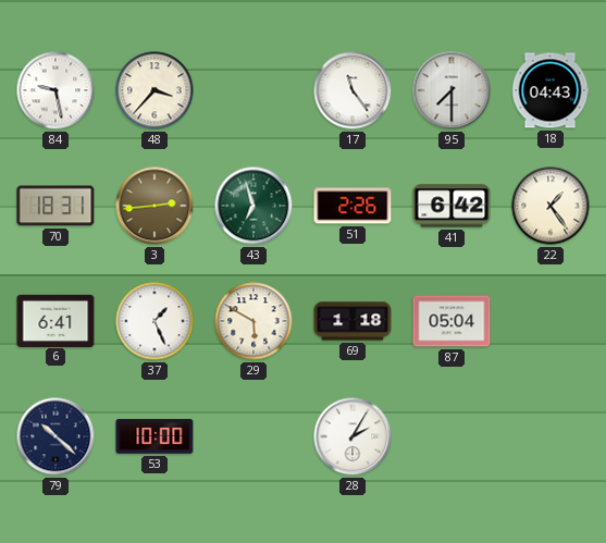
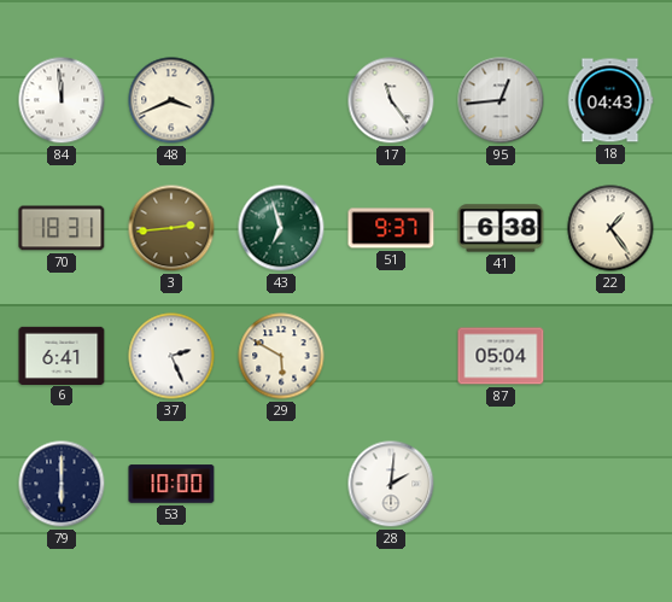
84: 9:28 -> 11:59 (62, 100)
48: 3:37 -> 3:41 (171, 100)
95: 7:30 -> 12:44 (501, 100)
51: 2:26 -> 9:37 (391, 228)
41: 6:42 -> 6:38 (501, 228)
37: 1:26 -> 2:26 (171, 356)
69: 1:18 -> none (353, 321)
79: 10:22 -> 6:00 (62, 484)
28: 2:05 -> 2:01 (391, 484)
